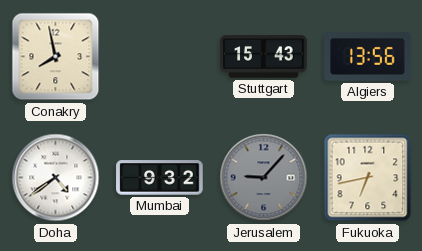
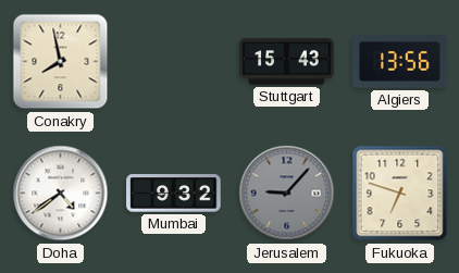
Fukuoka: 6:43 -> 6:48 (400, 194)
